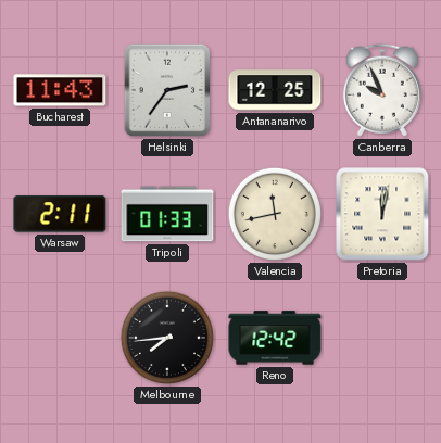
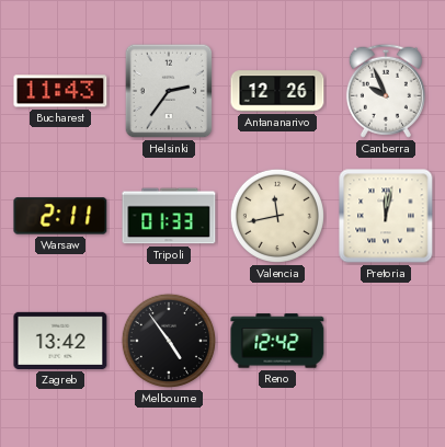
Antananarivo: 12:25 -> 12:26 (277, 91)
Zagreb: none -> 13:42 (60, 341)
Melbourne: 7:44 -> 4:54 (169, 341)
